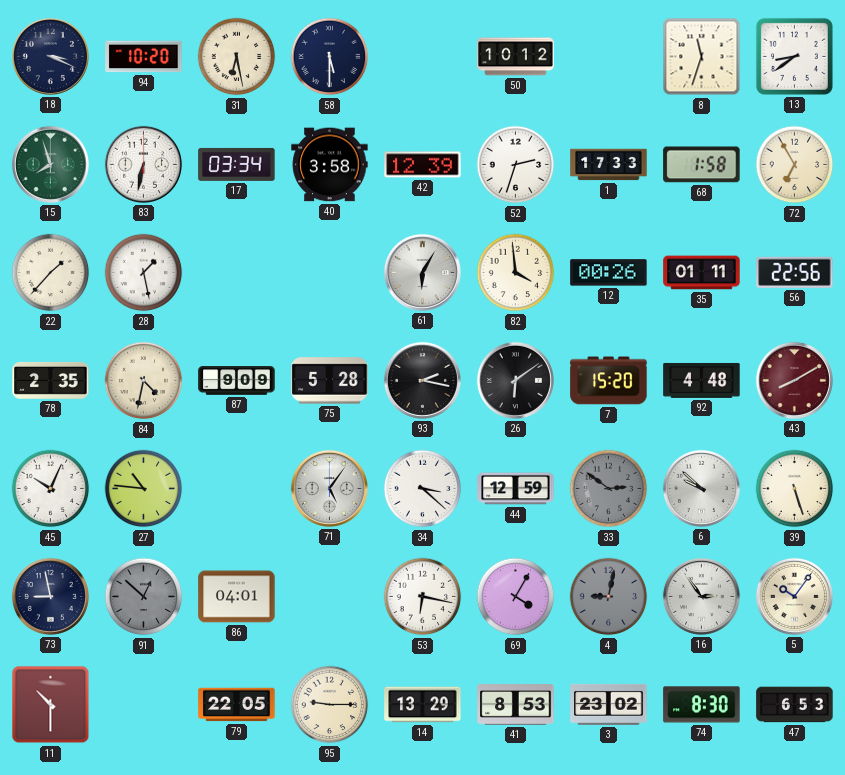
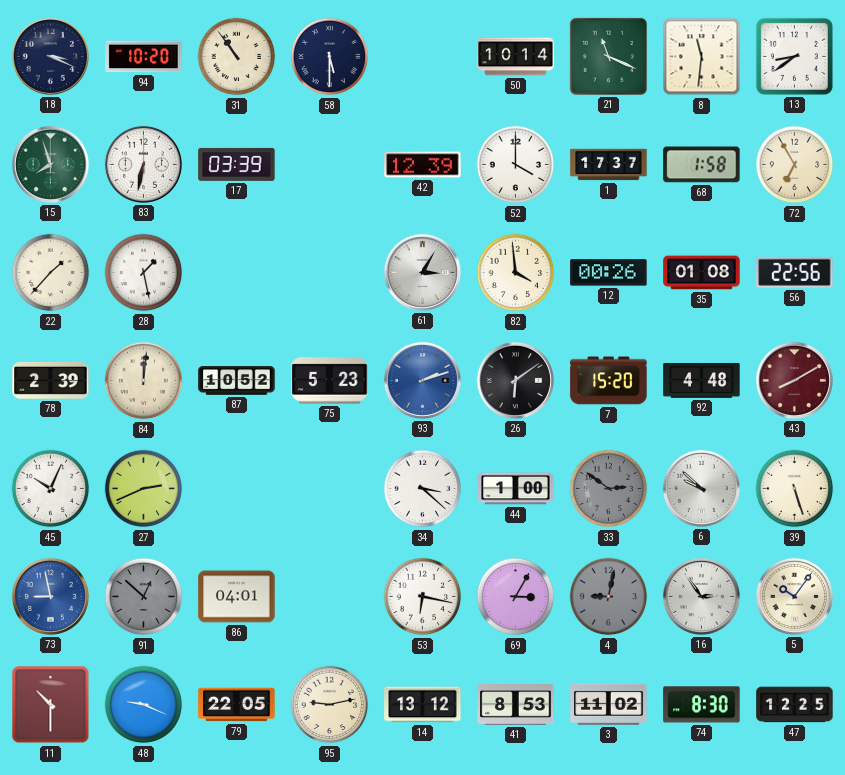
31: 6:28 -> 10:54 (237, 57)
50: 10:12 -> 10:14 (516, 57)
21: none -> 11:19 (608, 56)
8: 11:33 -> 11:31 (702, 57)
17: 03:34 -> 03:39 (237, 164)
40: 3:58 -> none (330, 165)
52: 2:33 -> 4:00 (516, 165)
1: 17:33 -> 17:37 (609, 165)
61: 6:05 -> 3:05 (422, 272)
35: 01:11 -> 01:08 (702, 273)
78: 2:35 -> 2:39 (51, 380)
84: 4:32 -> 12:01 (144, 381)
87: 9:09 -> 10:52 (237, 381)
75: 5:28 -> 5:23 (330, 381)
93: 2:17 -> 2:12 (422, 380)
93 dial: black -> blue (422, 380)
27: 10:46 -> 2:41 (144, 489)
71: 5:06 -> none (329, 488)
44: 12:59 -> 1:00 (516, 489)
73 dial: navy -> blue (50, 596)
69: 4:05 -> 3:05 (516, 597)
48: none -> 9:19 (144, 705)
95: 9:15 -> 9:13 (330, 705)
14: 13:29 -> 13:12 (423, 705)
3: 23:02 -> 11:02 (609, 704)
47: 6:53 -> 12:25 (795, 705)
